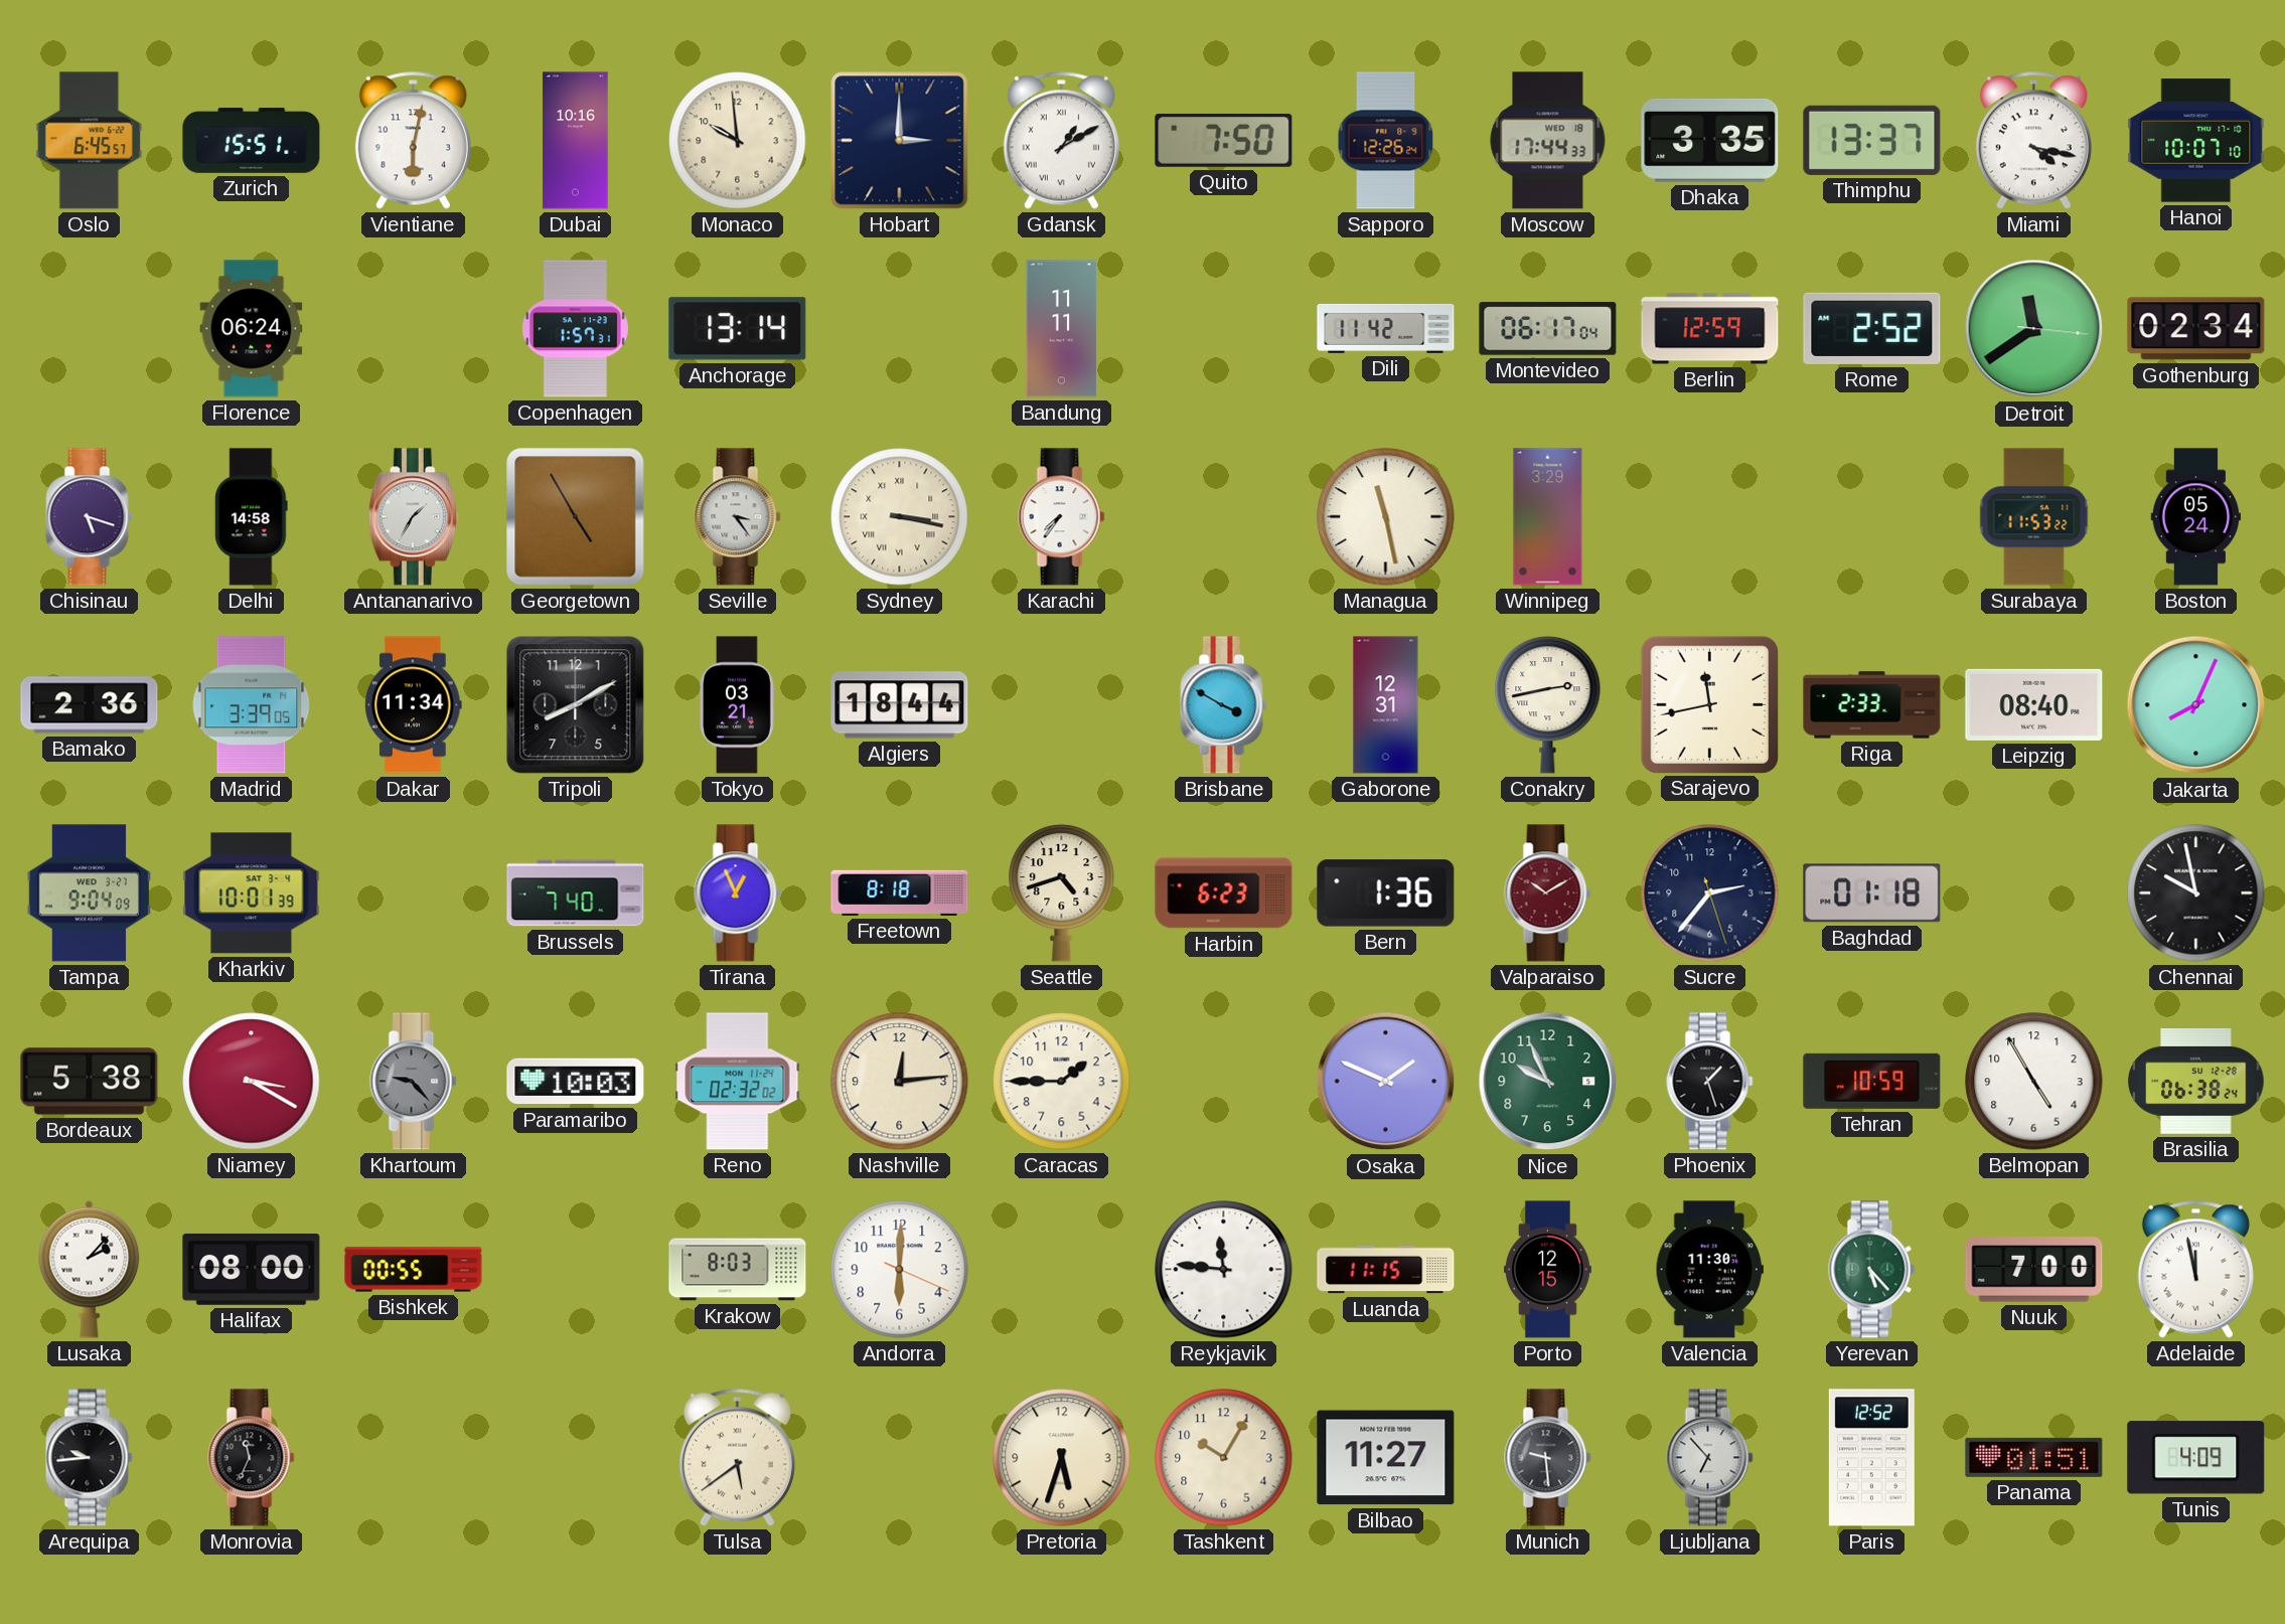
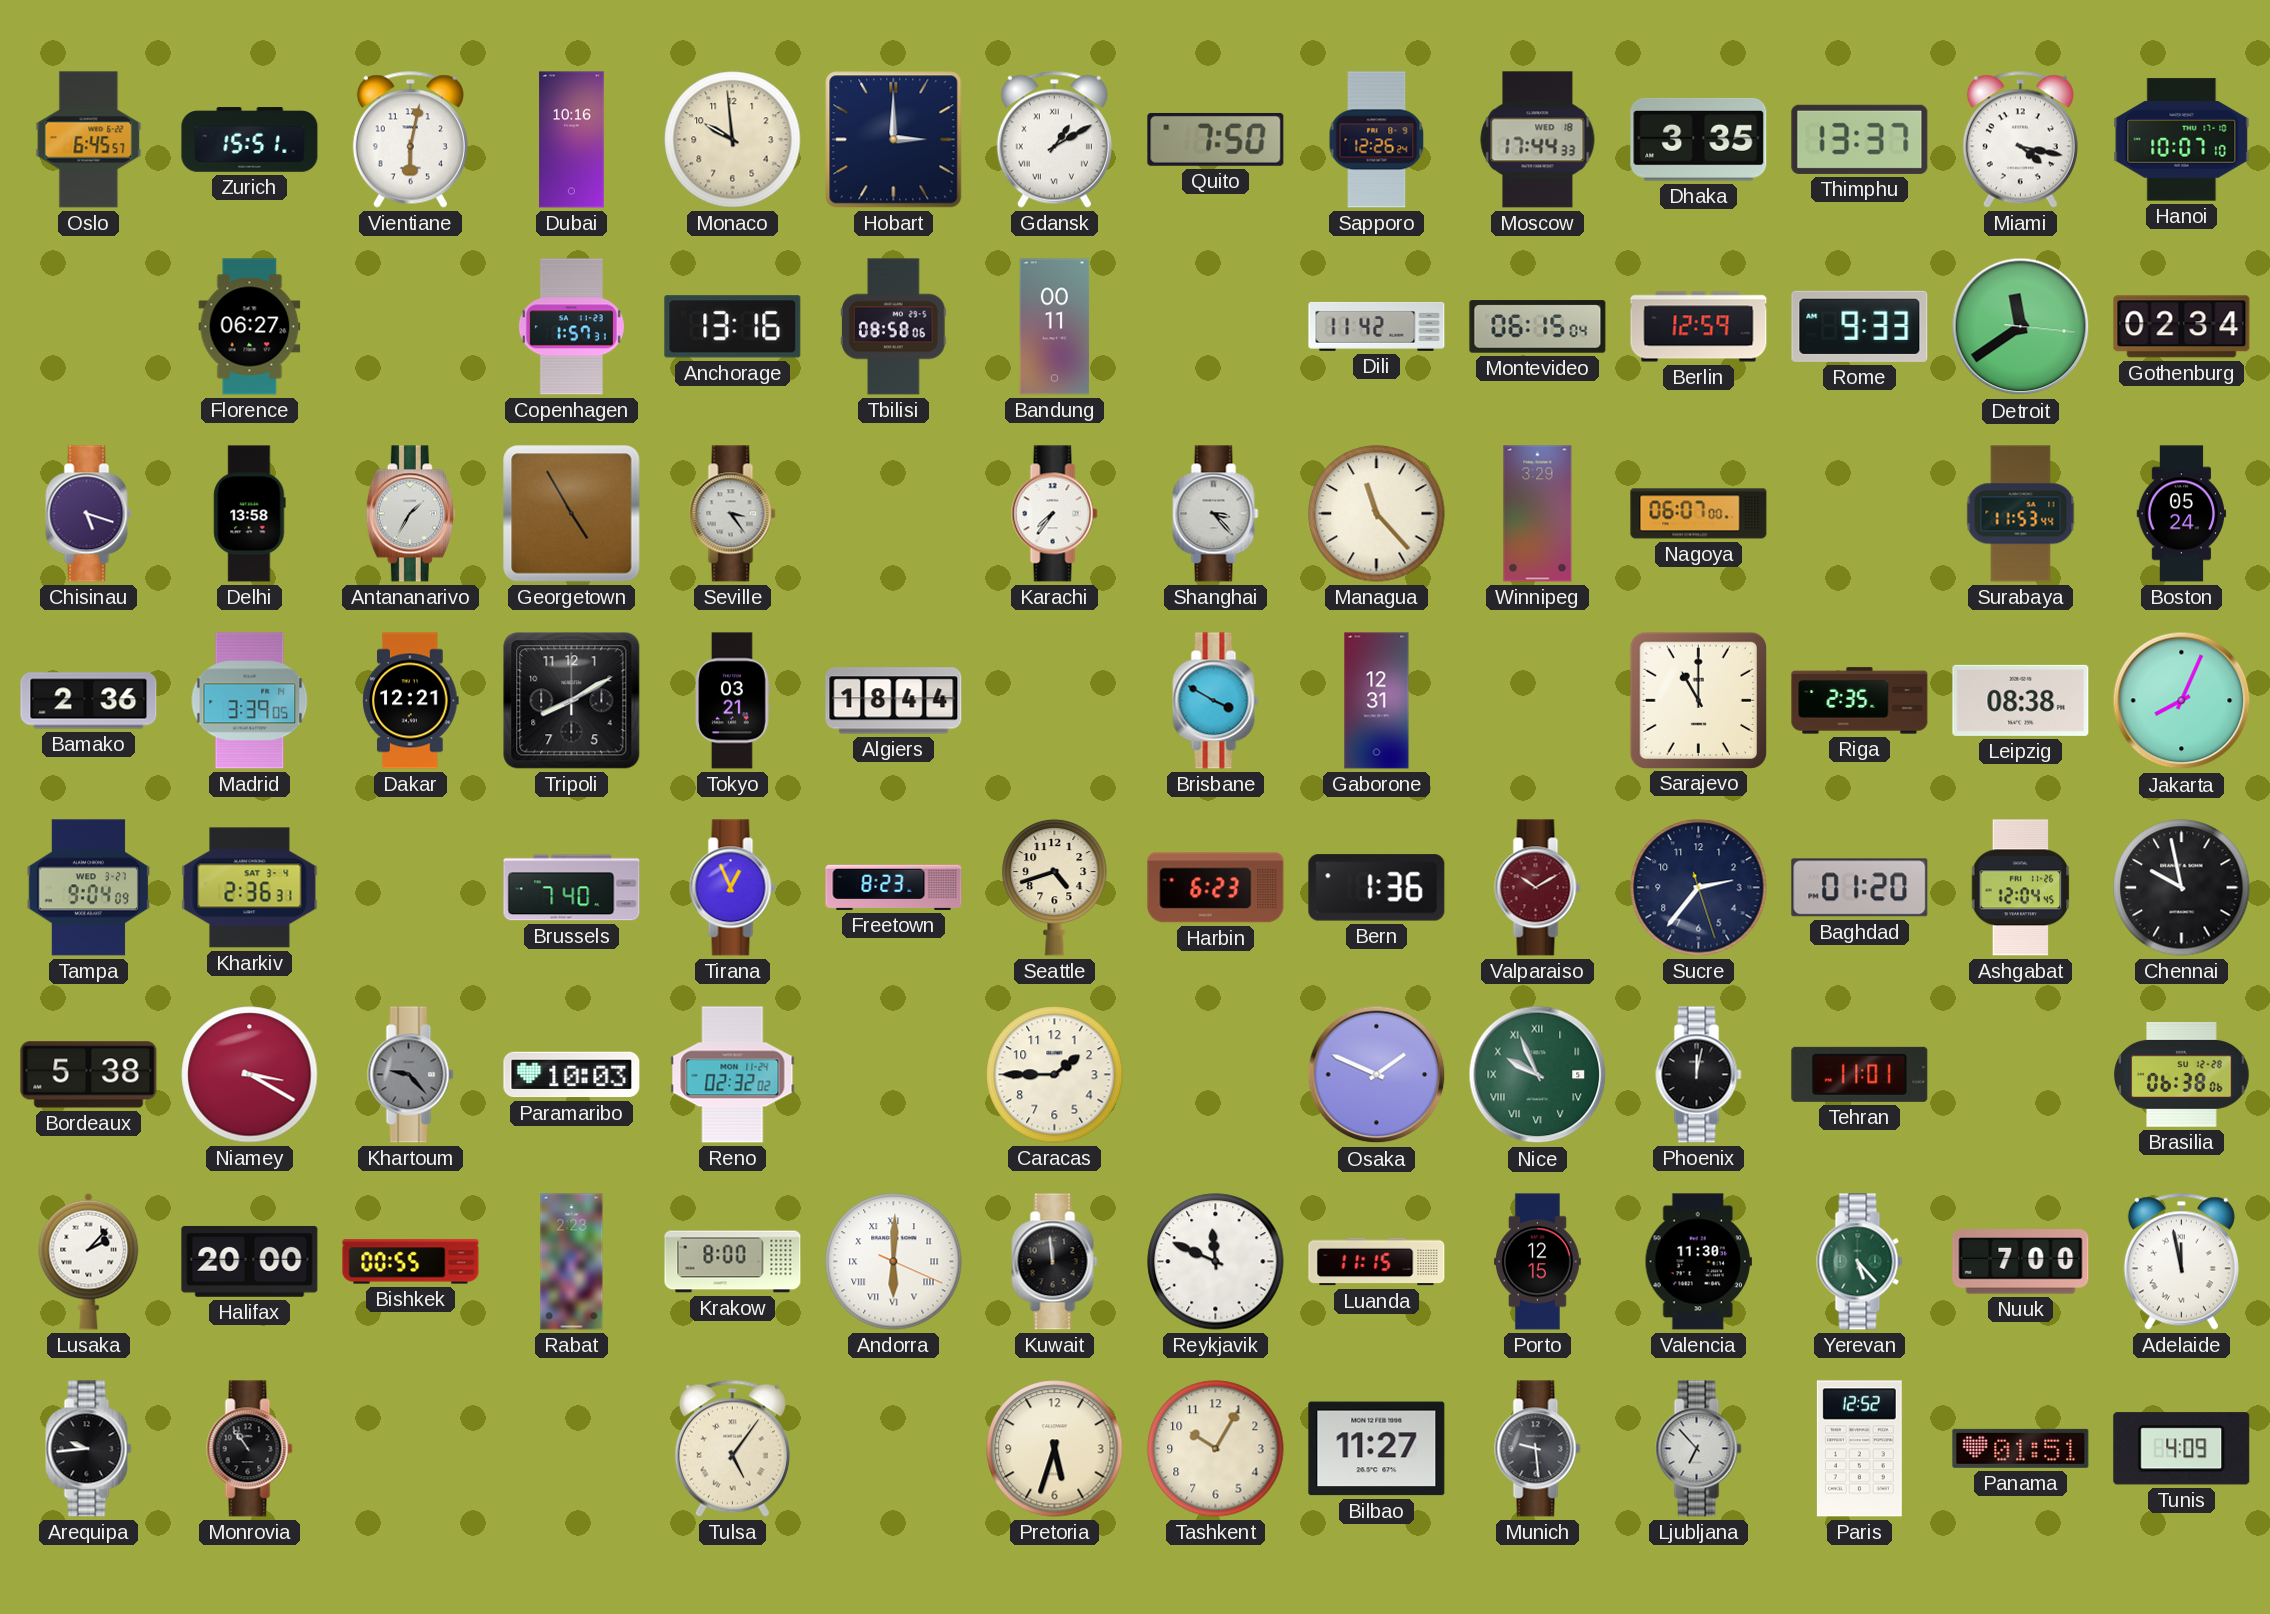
Florence: 06:24 -> 06:27 (250, 327)
Anchorage: 13:14 -> 13:16 (733, 327)
Tbilisi: none -> 08:58 (894, 327)
Bandung: 11:11 -> 00:11 (1055, 327)
Montevideo: 06:17 -> 06:15 (1538, 327)
Rome: 2:52 -> 9:33 (1860, 326)
Delhi: 14:58 -> 13:58 (250, 514)
Sydney: 3:17 -> none (900, 517)
Shanghai: none -> 3:23 (1216, 514)
Managua: 11:28 -> 11:23 (1377, 514)
Nagoya: none -> 06:07 (1699, 514)
Surabaya: 11:53:22 -> 11:53:44 (2021, 514)
Dakar: 11:34 -> 12:21 (411, 701)
Conakry: 2:43 -> none (1548, 704)
Sarajevo: 11:43 -> 11:00 (1698, 700)
Riga: 2:33 -> 2:35 (1860, 701)
Leipzig: 08:40 -> 08:38 (2021, 700)
Kharkiv: 10:01 -> 2:36 (250, 888)
Freetown: 8:18 -> 8:23 (894, 887)
Baghdad: 01:18 -> 01:20 (1860, 888)
Ashgabat: none -> 12:04 (2021, 888)
Nashville: 12:14 -> none (900, 1082)
Nice numerals: Arabic -> Roman (1538, 1075)
Phoenix: 1:27 -> 12:02 (1699, 1075)
Tehran: 10:59 -> 11:01 (1860, 1074)
Belmopan: 4:55 -> none (2034, 1082)
Brasilia: 06:38:24 -> 06:38:06 (2182, 1074)
Halifax: 08:00 -> 20:00 (250, 1261)
Rabat: none -> 2:23 (572, 1262)
Krakow: 8:03 -> 8:00 (733, 1262)
Andorra numerals: Arabic -> Roman (894, 1262)
Kuwait: none -> 11:59 (1055, 1262)
Reykjavik: 11:46 -> 11:49 (1216, 1262)
Monrovia: 11:34 -> 10:54 (250, 1449)
Tulsa: 5:39 -> 5:06 (732, 1448)
